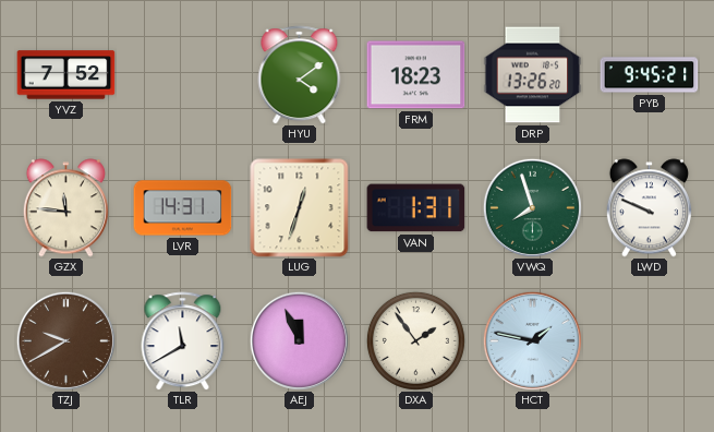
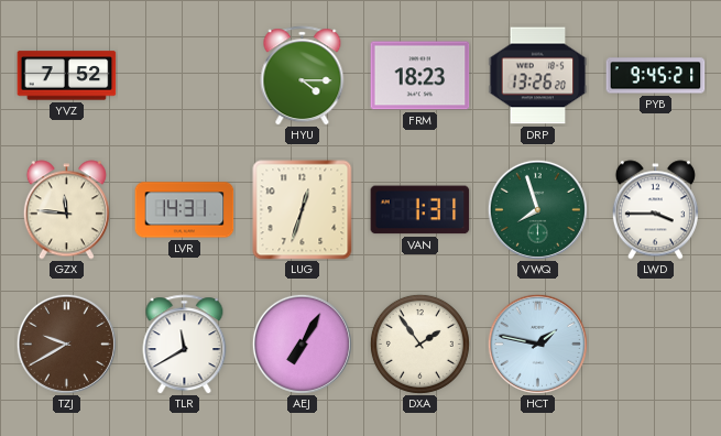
HYU: 4:09 -> 4:15 (303, 76)
LWD: 9:49 -> 3:45 (655, 210)
AEJ: 11:56 -> 7:05 (302, 344)
